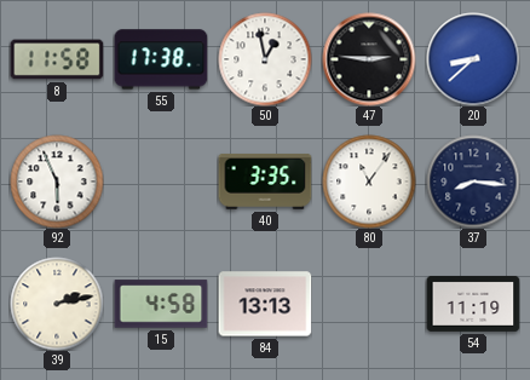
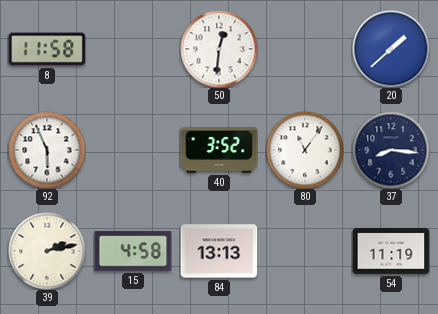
55: 17:38 -> none (161, 59)
50: 12:58 -> 12:31 (219, 49)
47: 2:46 -> none (369, 59)
20: 8:38 -> 1:38 (391, 49)
40: 3:35 -> 3:52 (219, 150)
